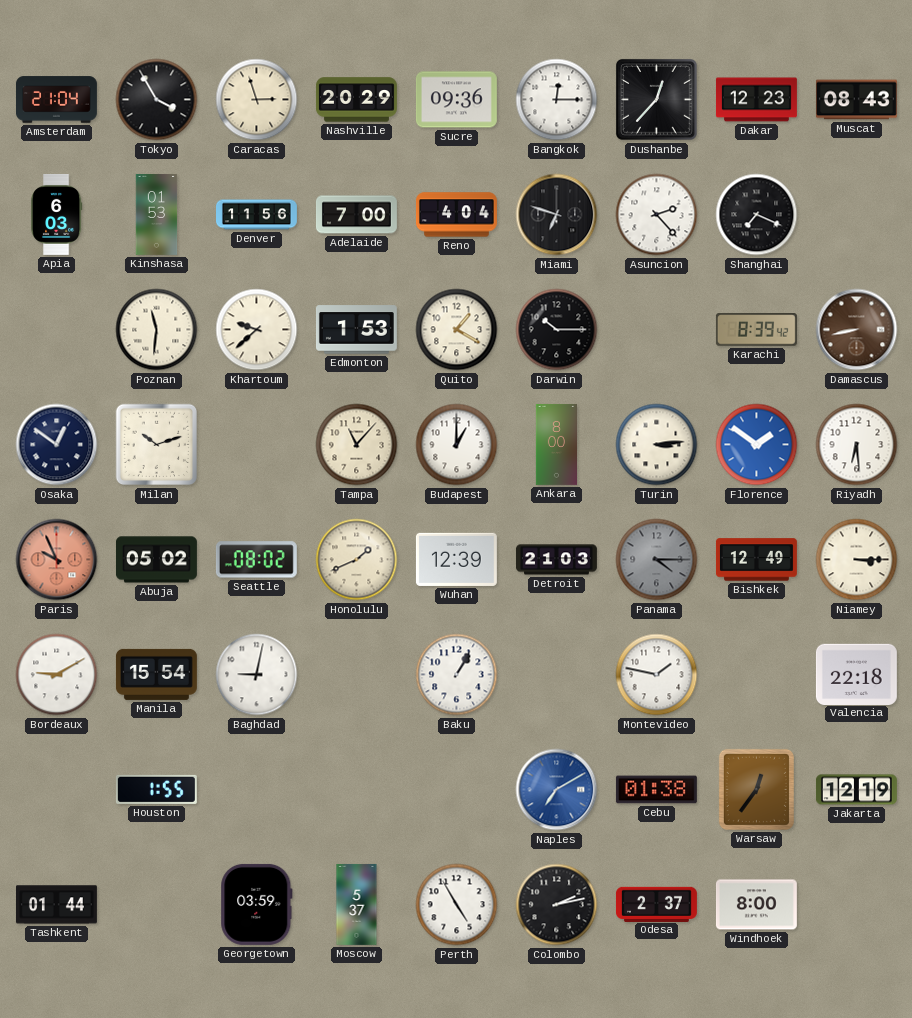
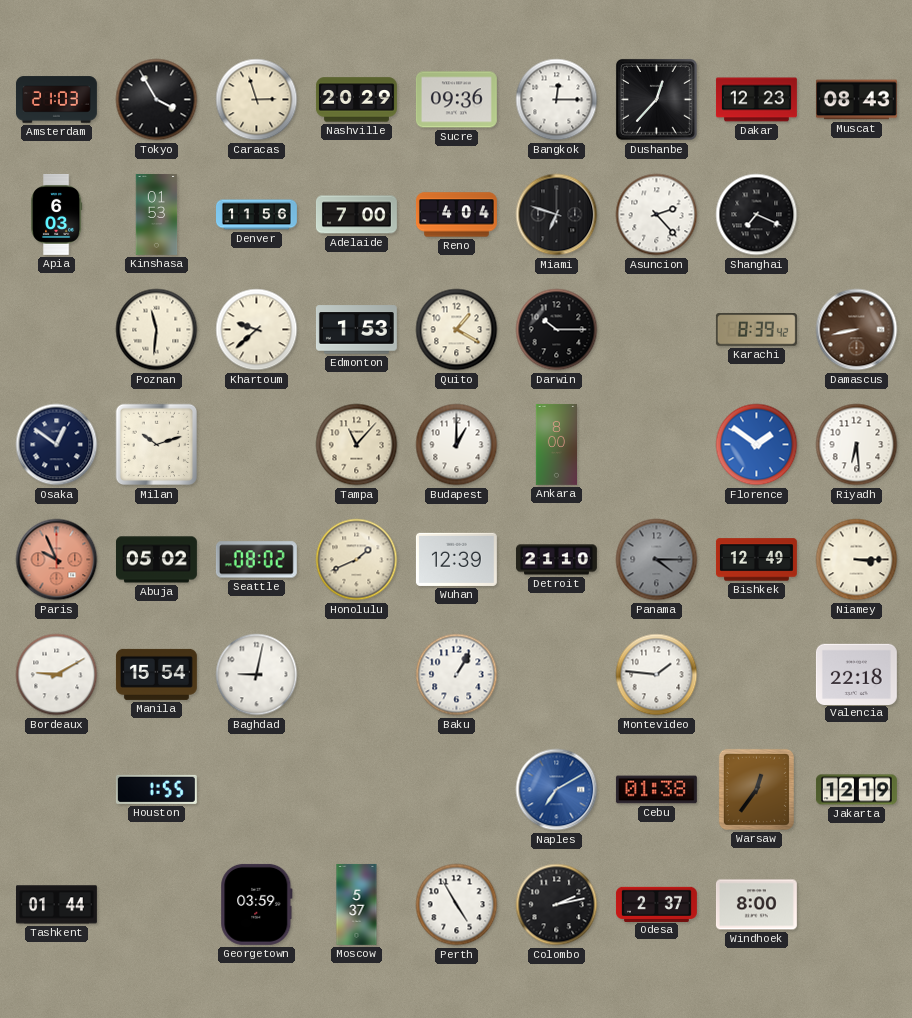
Amsterdam: 21:04 -> 21:03 (56, 100)
Turin: 3:14 -> none (657, 445)
Detroit: 21:03 -> 21:10 (556, 560)
Montevideo: 1:47 -> 1:46 (657, 675)
